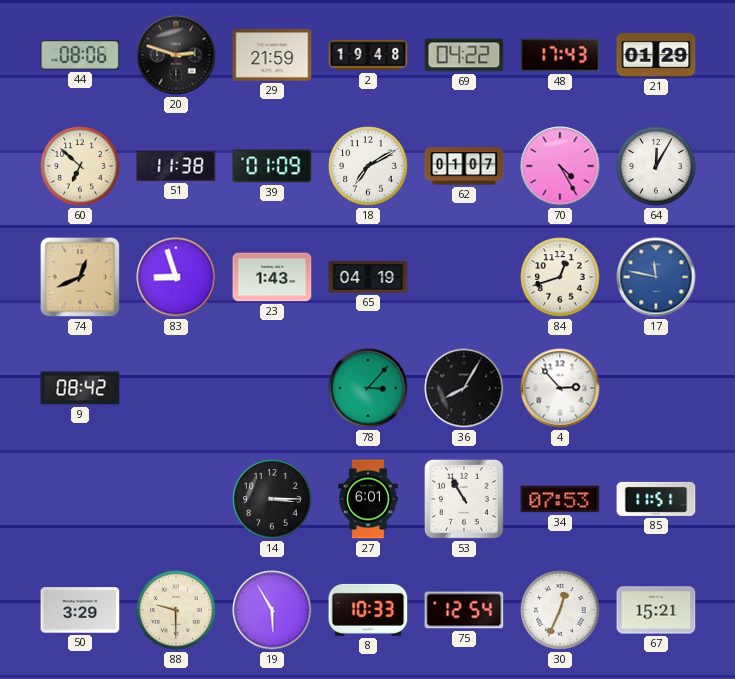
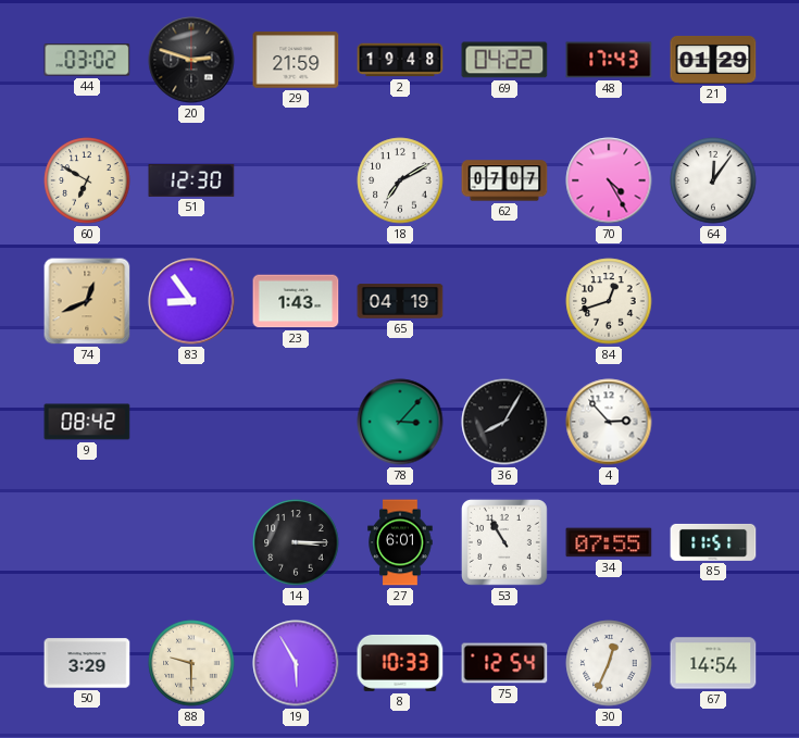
44: 08:06 -> 03:02 (87, 60)
60: 6:52 -> 6:50 (87, 180)
51: 11:38 -> 12:30 (191, 180)
39: 01:09 -> none (272, 166)
62: 01:07 -> 07:07 (504, 180)
64: 12:05 -> 12:06 (713, 180)
83: 8:57 -> 8:54 (191, 301)
17: 11:47 -> none (656, 277)
34: 07:53 -> 07:55 (609, 542)
67: 15:21 -> 14:54 (713, 663)
